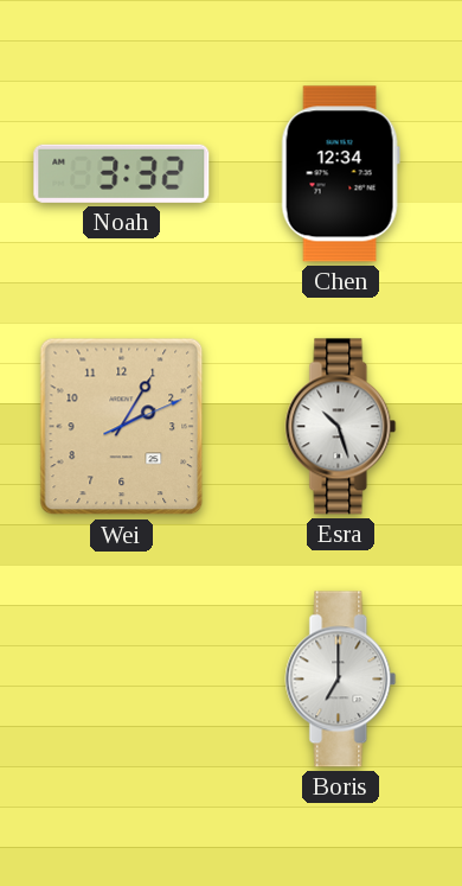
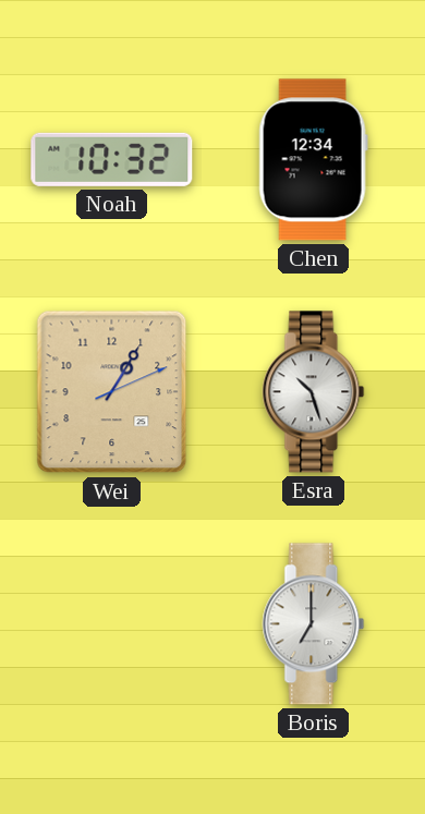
Noah: 3:32 -> 10:32 (112, 159)
Wei: 2:05 -> 1:05 (112, 392)
